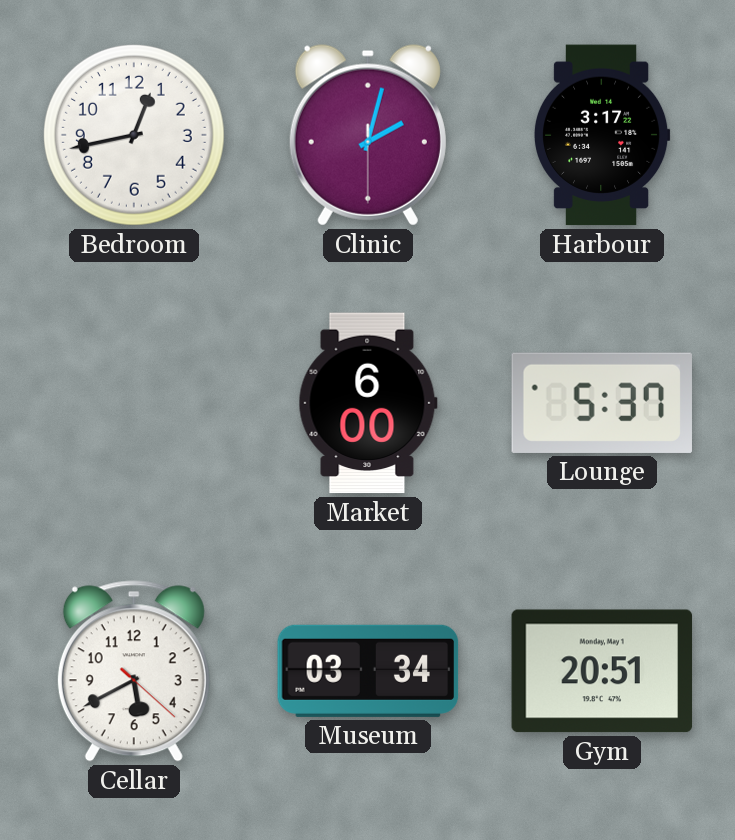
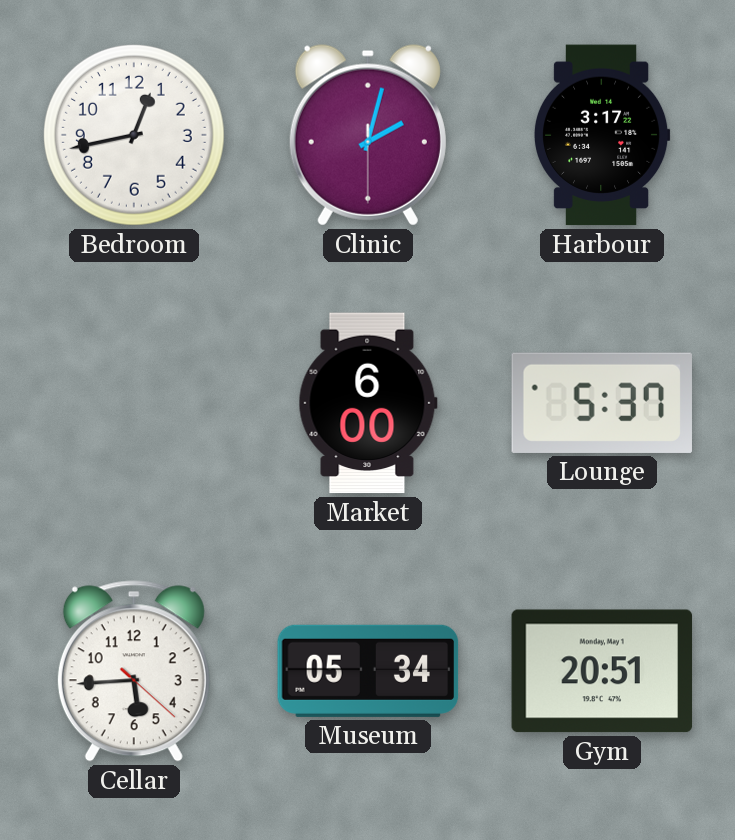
Cellar: 5:40 -> 5:44 (134, 671)
Museum: 03:34 -> 05:34 (368, 671)
